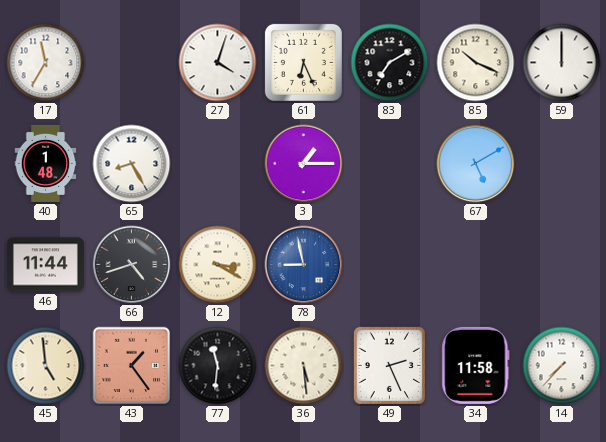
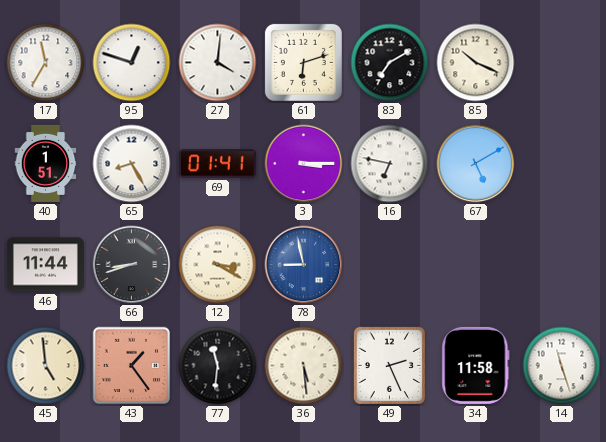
95: none -> 12:48 (132, 63)
27: 4:03 -> 4:01 (218, 63)
61: 6:26 -> 6:12 (303, 62)
59: 12:00 -> none (562, 63)
40: 1:48 -> 1:51 (46, 163)
69: none -> 01:41 (217, 164)
3: 1:15 -> 3:15 (304, 164)
16: none -> 6:47 (390, 164)
66: 4:42 -> 8:42 (132, 265)
14: 7:37 -> 11:27 (562, 366)
